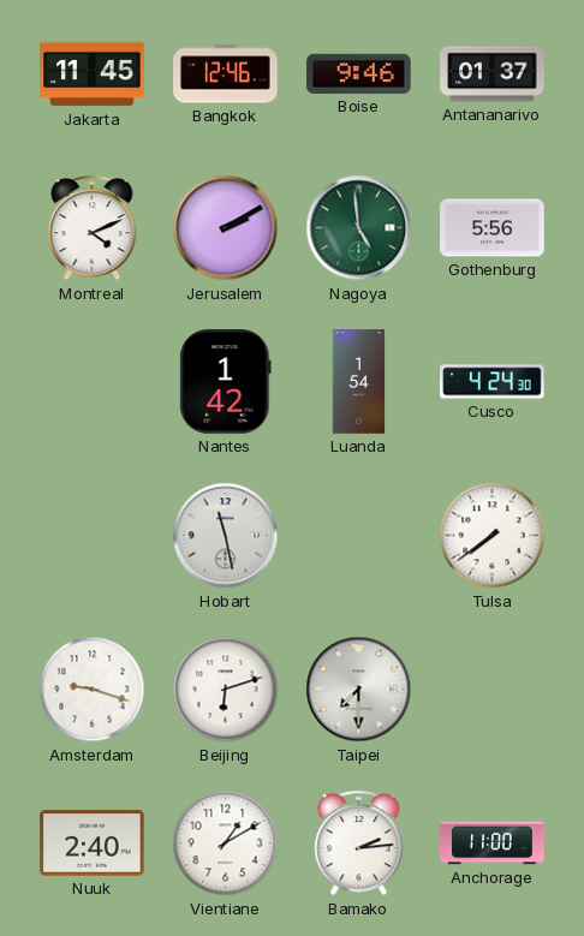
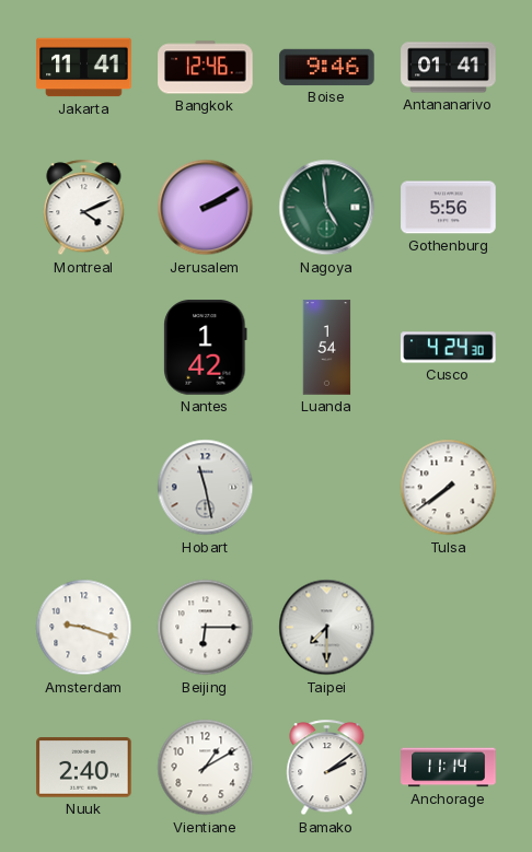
Jakarta: 11:45 -> 11:41 (84, 68)
Antananarivo: 01:37 -> 01:41 (449, 68)
Beijing: 6:12 -> 6:15 (206, 628)
Bamako: 2:14 -> 2:09 (327, 768)
Anchorage: 11:00 -> 11:14 (449, 768)
